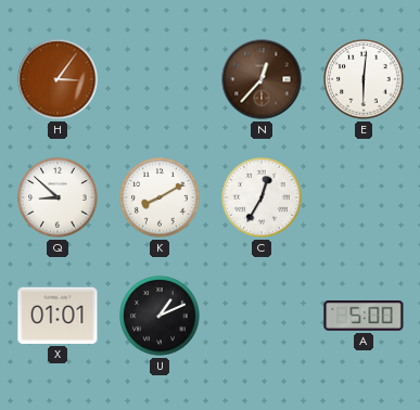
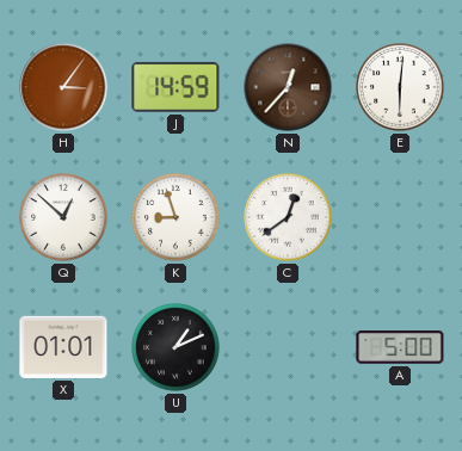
J: none -> 14:59 (175, 87)
Q: 8:52 -> 12:52 (63, 217)
K: 8:10 -> 8:57 (175, 217)
C: 12:35 -> 12:39 (288, 217)
